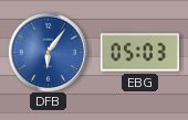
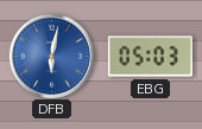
DFB: 6:06 -> 6:02 (51, 56)
